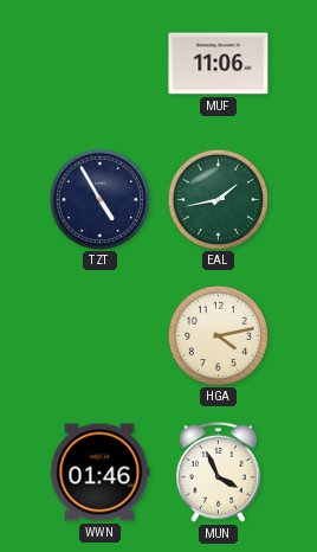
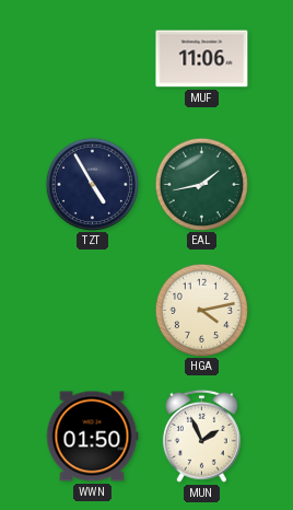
WWN: 01:46 -> 01:50 (92, 437)
MUN: 3:56 -> 1:56 (201, 436)
